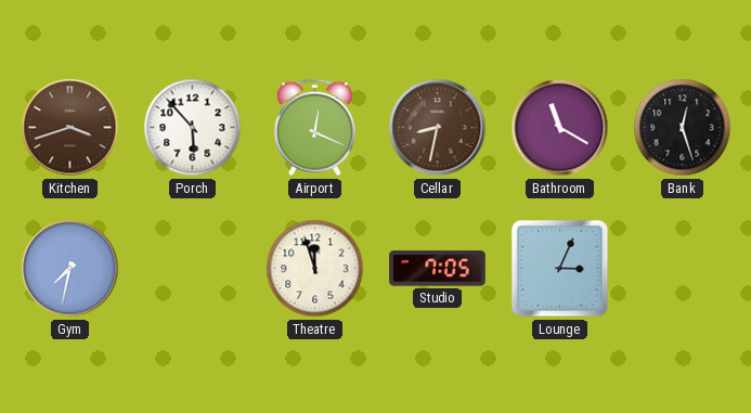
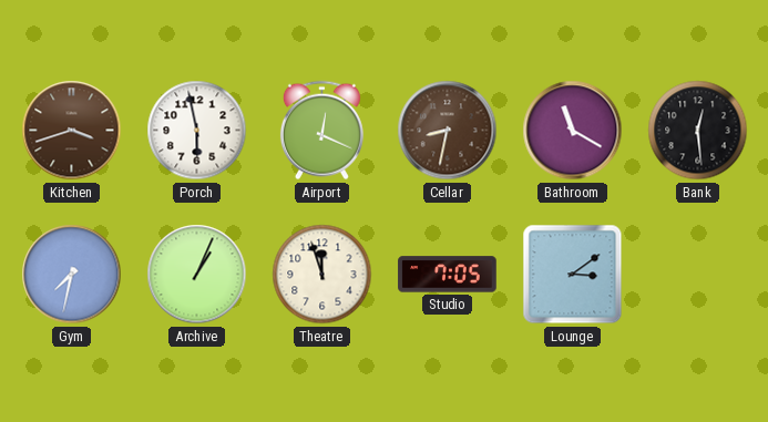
Porch: 5:53 -> 5:58 (197, 131)
Bank: 12:27 -> 12:29 (698, 131)
Archive: none -> 1:04 (197, 275)
Lounge: 3:04 -> 3:09 (573, 275)
